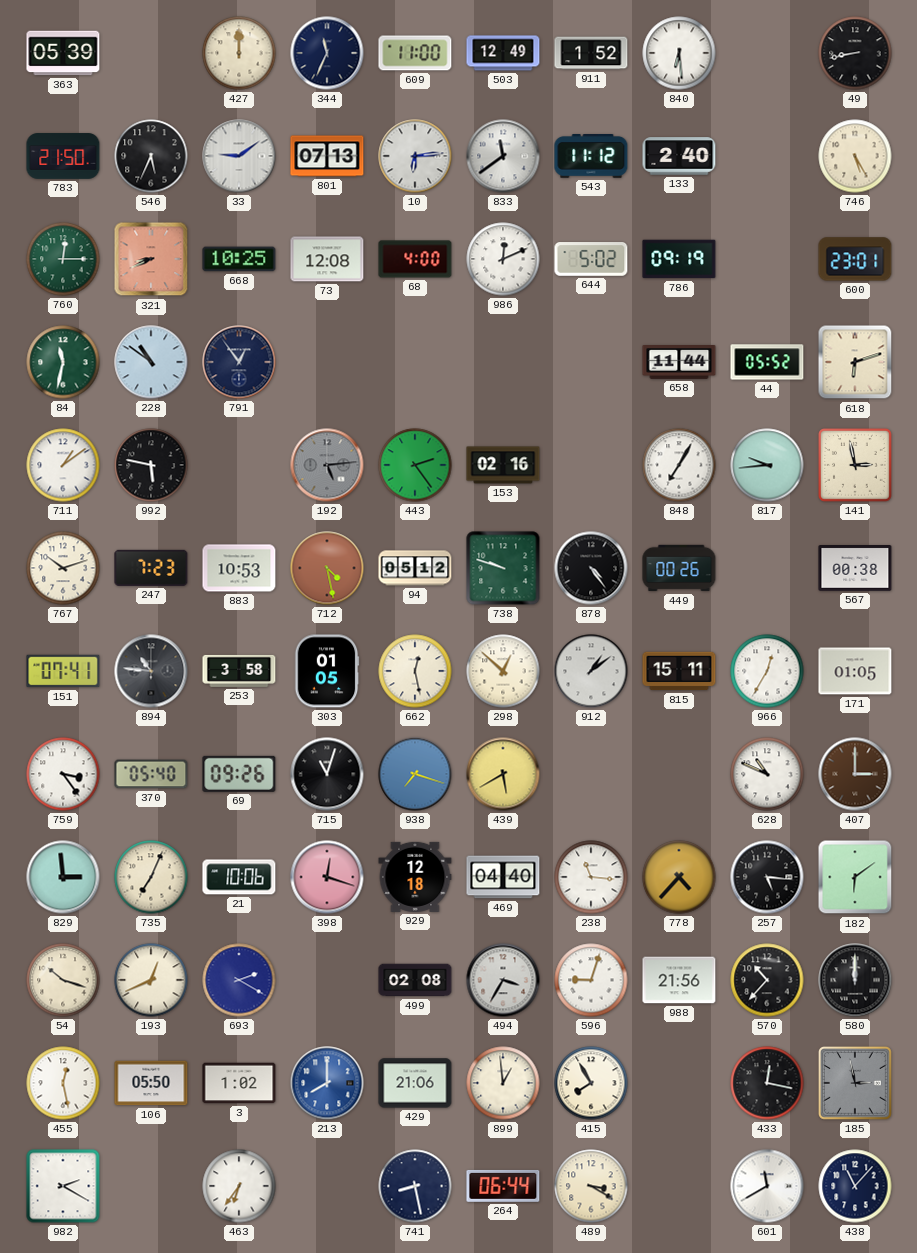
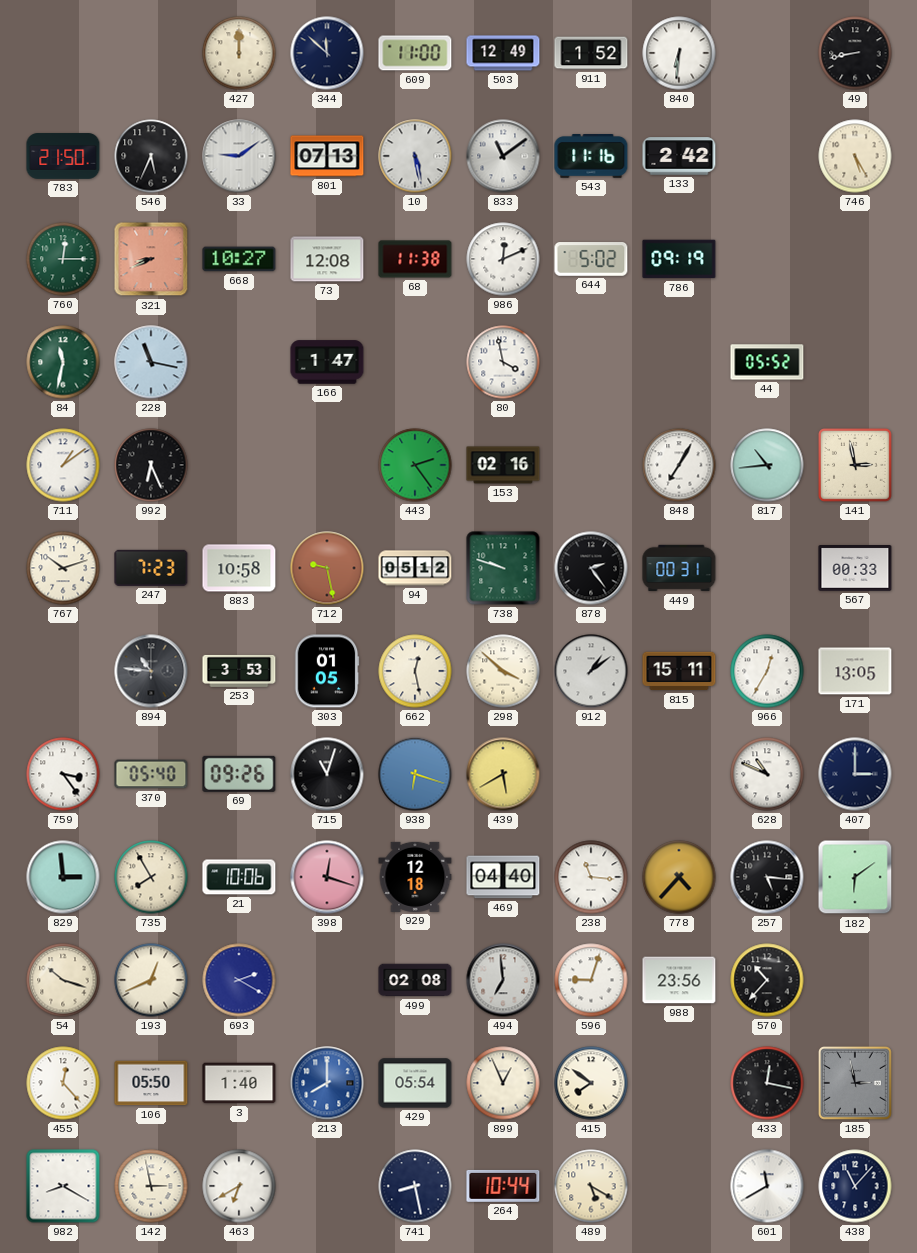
363: 05:39 -> none (63, 53)
344: 11:34 -> 11:52 (327, 53)
840: 6:29 -> 6:31 (679, 53)
10: 6:14 -> 5:28 (415, 156)
833: 11:39 -> 11:09 (503, 156)
543: 11:12 -> 11:16 (591, 156)
133: 2:40 -> 2:42 (679, 156)
668: 10:25 -> 10:27 (239, 259)
68: 4:00 -> 11:38 (415, 259)
600: 23:01 -> none (855, 259)
228: 10:51 -> 11:17 (151, 362)
791: 12:54 -> none (239, 362)
166: none -> 1:47 (327, 362)
80: none -> 3:58 (503, 362)
658: 11:44 -> none (679, 363)
618: 6:12 -> none (855, 362)
992: 5:47 -> 6:26 (151, 465)
192: 5:14 -> none (327, 465)
817: 9:44 -> 10:44 (767, 465)
883: 10:53 -> 10:58 (239, 568)
712: 4:28 -> 9:28 (327, 568)
878: 4:24 -> 2:24 (591, 568)
449: 00:26 -> 00:31 (679, 568)
567: 00:38 -> 00:33 (855, 568)
151: 07:41 -> none (63, 671)
253: 3:58 -> 3:53 (239, 671)
298: 12:52 -> 3:52 (503, 671)
171: 01:05 -> 13:05 (855, 671)
938: 7:18 -> 6:18 (415, 774)
407 dial: brown -> navy (855, 774)
735: 7:04 -> 7:55 (151, 877)
494: 3:35 -> 6:59 (503, 980)
988: 21:56 -> 23:56 (679, 980)
580: 12:00 -> none (855, 980)
455: 12:28 -> 12:23 (63, 1083)
3: 1:02 -> 1:40 (239, 1083)
429: 21:06 -> 05:54 (415, 1083)
899: 12:59 -> 12:56 (503, 1083)
415: 7:55 -> 7:51 (591, 1083)
982: 2:20 -> 8:20 (63, 1186)
142: none -> 2:58 (151, 1186)
463: 6:36 -> 6:40 (239, 1186)
264: 06:44 -> 10:44 (503, 1186)
489: 3:20 -> 5:20 (591, 1186)
